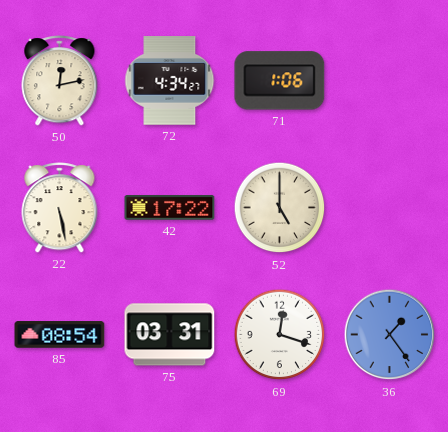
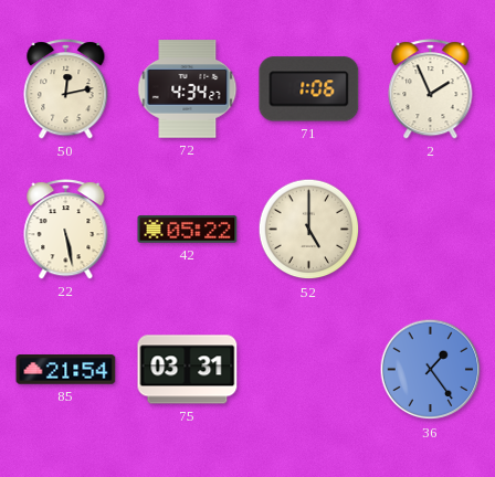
2: none -> 1:56 (431, 89)
42: 17:22 -> 05:22 (188, 230)
85: 08:54 -> 21:54 (66, 370)
69: 12:18 -> none (280, 335)
